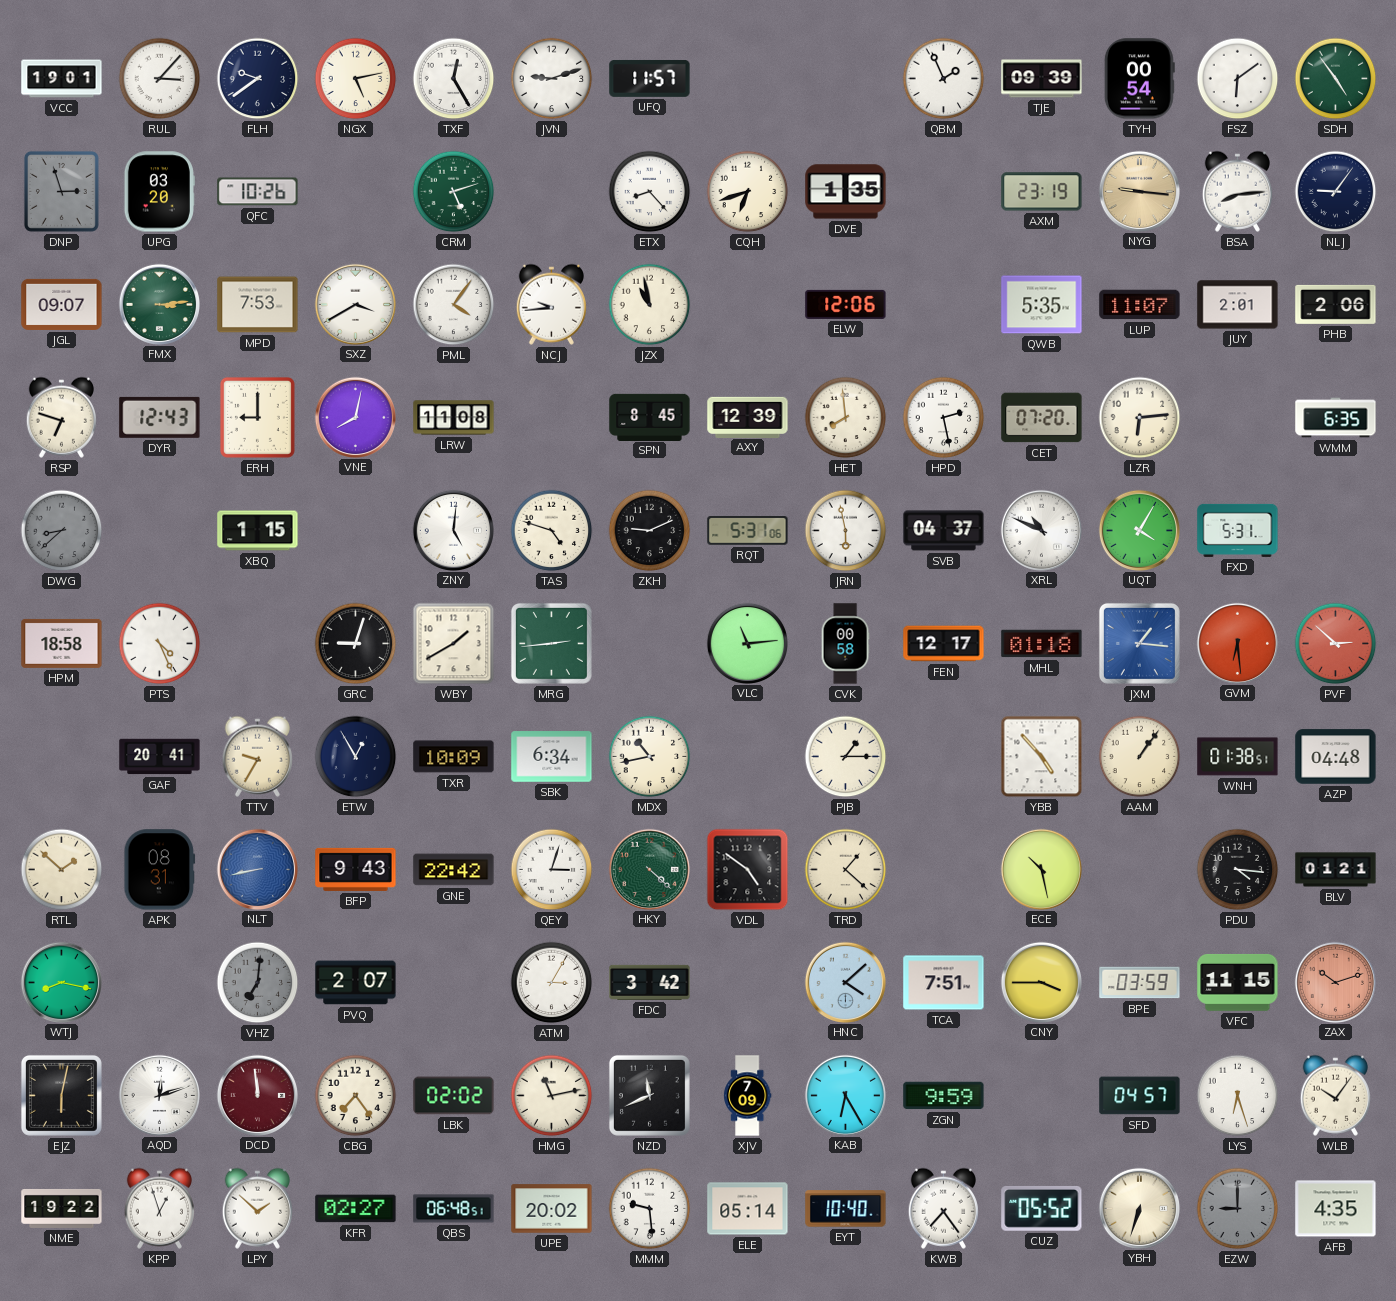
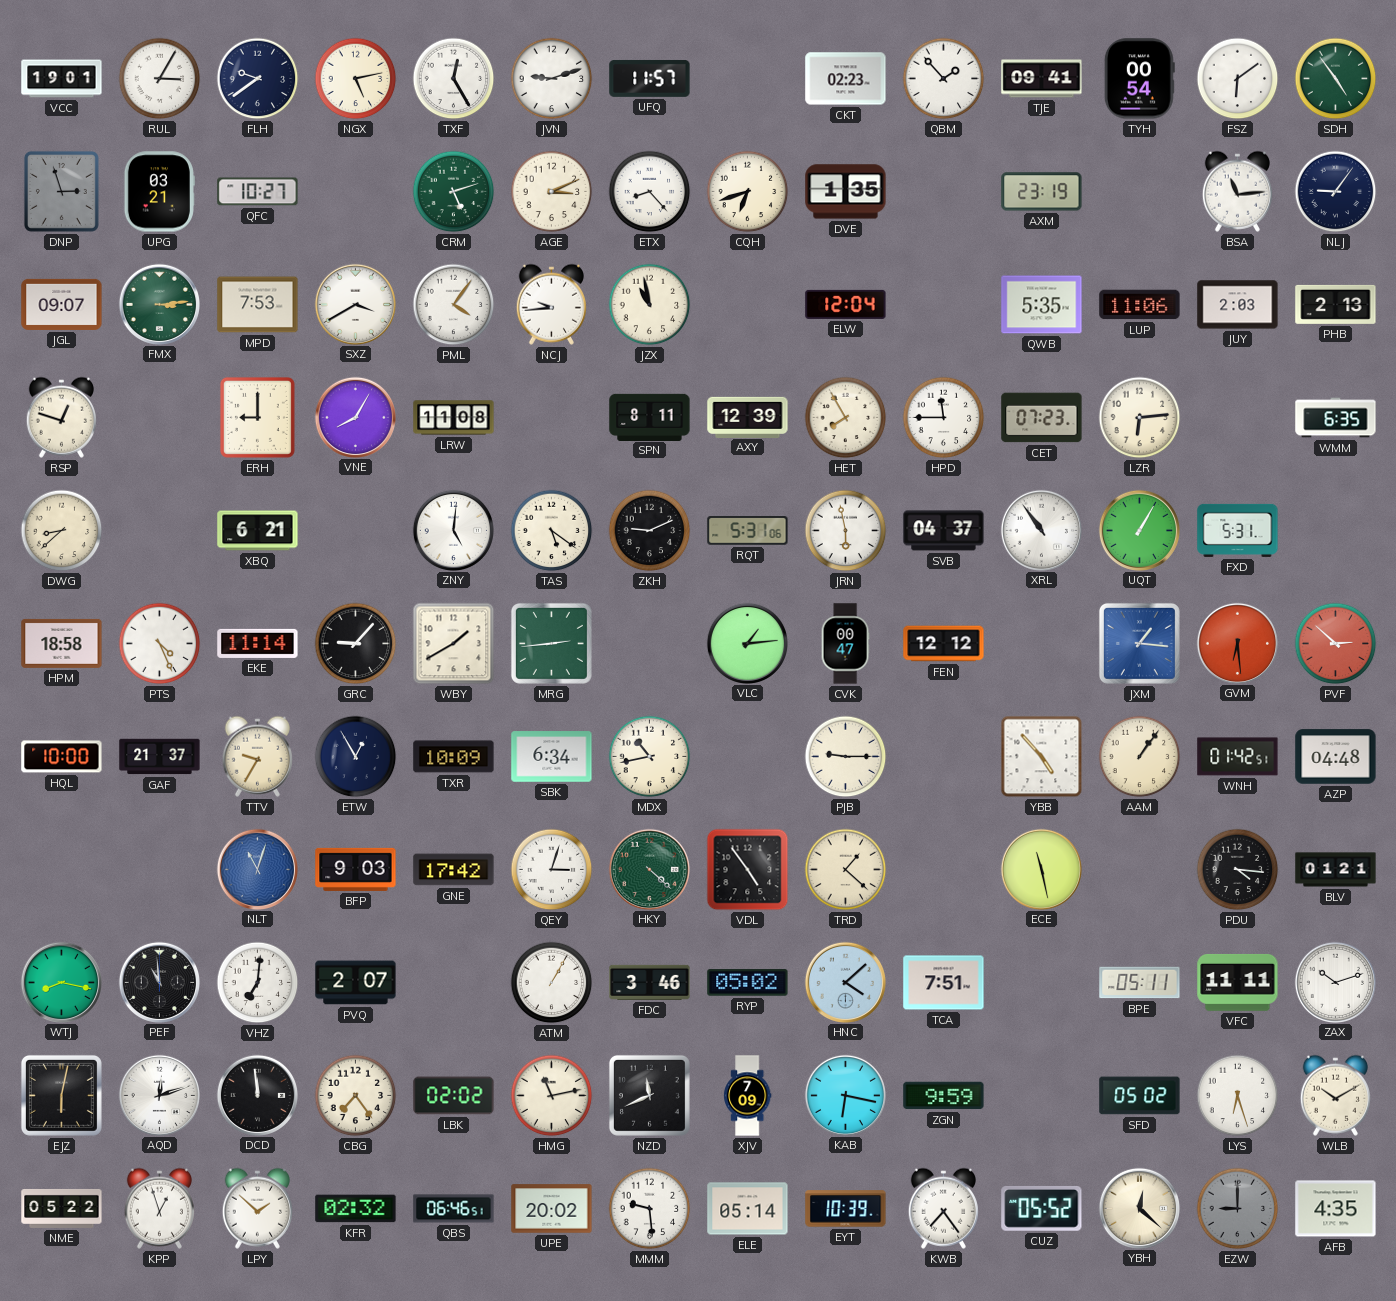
RUL: 3:07 -> 3:05 (160, 79)
CKT: none -> 02:23 (846, 79)
QBM: 1:56 -> 1:53 (944, 79)
TJE: 09:39 -> 09:41 (1042, 79)
UPG: 03:20 -> 03:21 (159, 192)
QFC: 10:26 -> 10:27 (258, 192)
AGE: none -> 3:11 (552, 192)
NYG: 9:16 -> none (1139, 191)
BSA: 8:14 -> 11:14 (1237, 191)
ELW: 12:06 -> 12:04 (846, 304)
LUP: 11:07 -> 11:06 (1140, 305)
JUY: 2:01 -> 2:03 (1238, 305)
PHB: 2:06 -> 2:13 (1336, 304)
RSP: 6:48 -> 12:48 (61, 417)
DYR: 12:43 -> none (160, 417)
VNE: 8:02 -> 8:05 (355, 417)
SPN: 8:45 -> 8:11 (650, 417)
HET: 7:59 -> 7:55 (846, 418)
HPD: 2:28 -> 11:45 (944, 418)
CET: 07:20 -> 07:23 (1042, 418)
DWG dial: grey -> cream (62, 531)
XBQ: 1:15 -> 6:21 (258, 531)
TAS: 4:48 -> 5:21 (552, 531)
XRL: 10:49 -> 10:54 (1041, 530)
UQT: 4:05 -> 1:05 (1139, 530)
EKE: none -> 11:14 (258, 643)
GRC: 9:03 -> 9:07 (356, 644)
VLC: 11:14 -> 1:14 (747, 643)
CVK: 00:58 -> 00:47 (845, 644)
FEN: 12:17 -> 12:12 (944, 644)
MHL: 01:18 -> none (1042, 644)
HQL: none -> 10:00 (62, 757)
GAF: 20:41 -> 21:37 (160, 757)
PJB: 1:15 -> 9:15 (846, 757)
WNH: 01:38 -> 01:42 (1238, 757)
RTL: 1:52 -> none (62, 870)
APK: 08:31 -> none (160, 870)
NLT: 8:43 -> 11:03 (257, 869)
BFP: 9:43 -> 9:03 (356, 869)
GNE: 22:42 -> 17:42 (454, 870)
VDL: 4:51 -> 4:54 (748, 870)
ECE: 10:28 -> 11:28 (1041, 869)
PEF: none -> 10:59 (159, 982)
VHZ dial: grey -> white (258, 983)
ATM: 3:05 -> 1:05 (552, 983)
FDC: 3:42 -> 3:46 (650, 982)
RYP: none -> 05:02 (748, 983)
CNY: 3:45 -> none (1041, 982)
BPE: 03:59 -> 05:11 (1140, 983)
VFC: 11:15 -> 11:11 (1238, 982)
ZAX dial: salmon -> white (1335, 982)
DCD dial: burgundy -> black (257, 1095)
KAB: 6:25 -> 6:17 (845, 1095)
SFD: 04:57 -> 05:02 (1140, 1096)
WLB: 10:06 -> 10:10 (1335, 1095)
NME: 19:22 -> 05:22 (62, 1208)
KFR: 02:27 -> 02:32 (356, 1209)
QBS: 06:48 -> 06:46 (454, 1209)
EYT: 10:40 -> 10:39 (846, 1209)
YBH: 6:33 -> 12:22 (1139, 1208)
